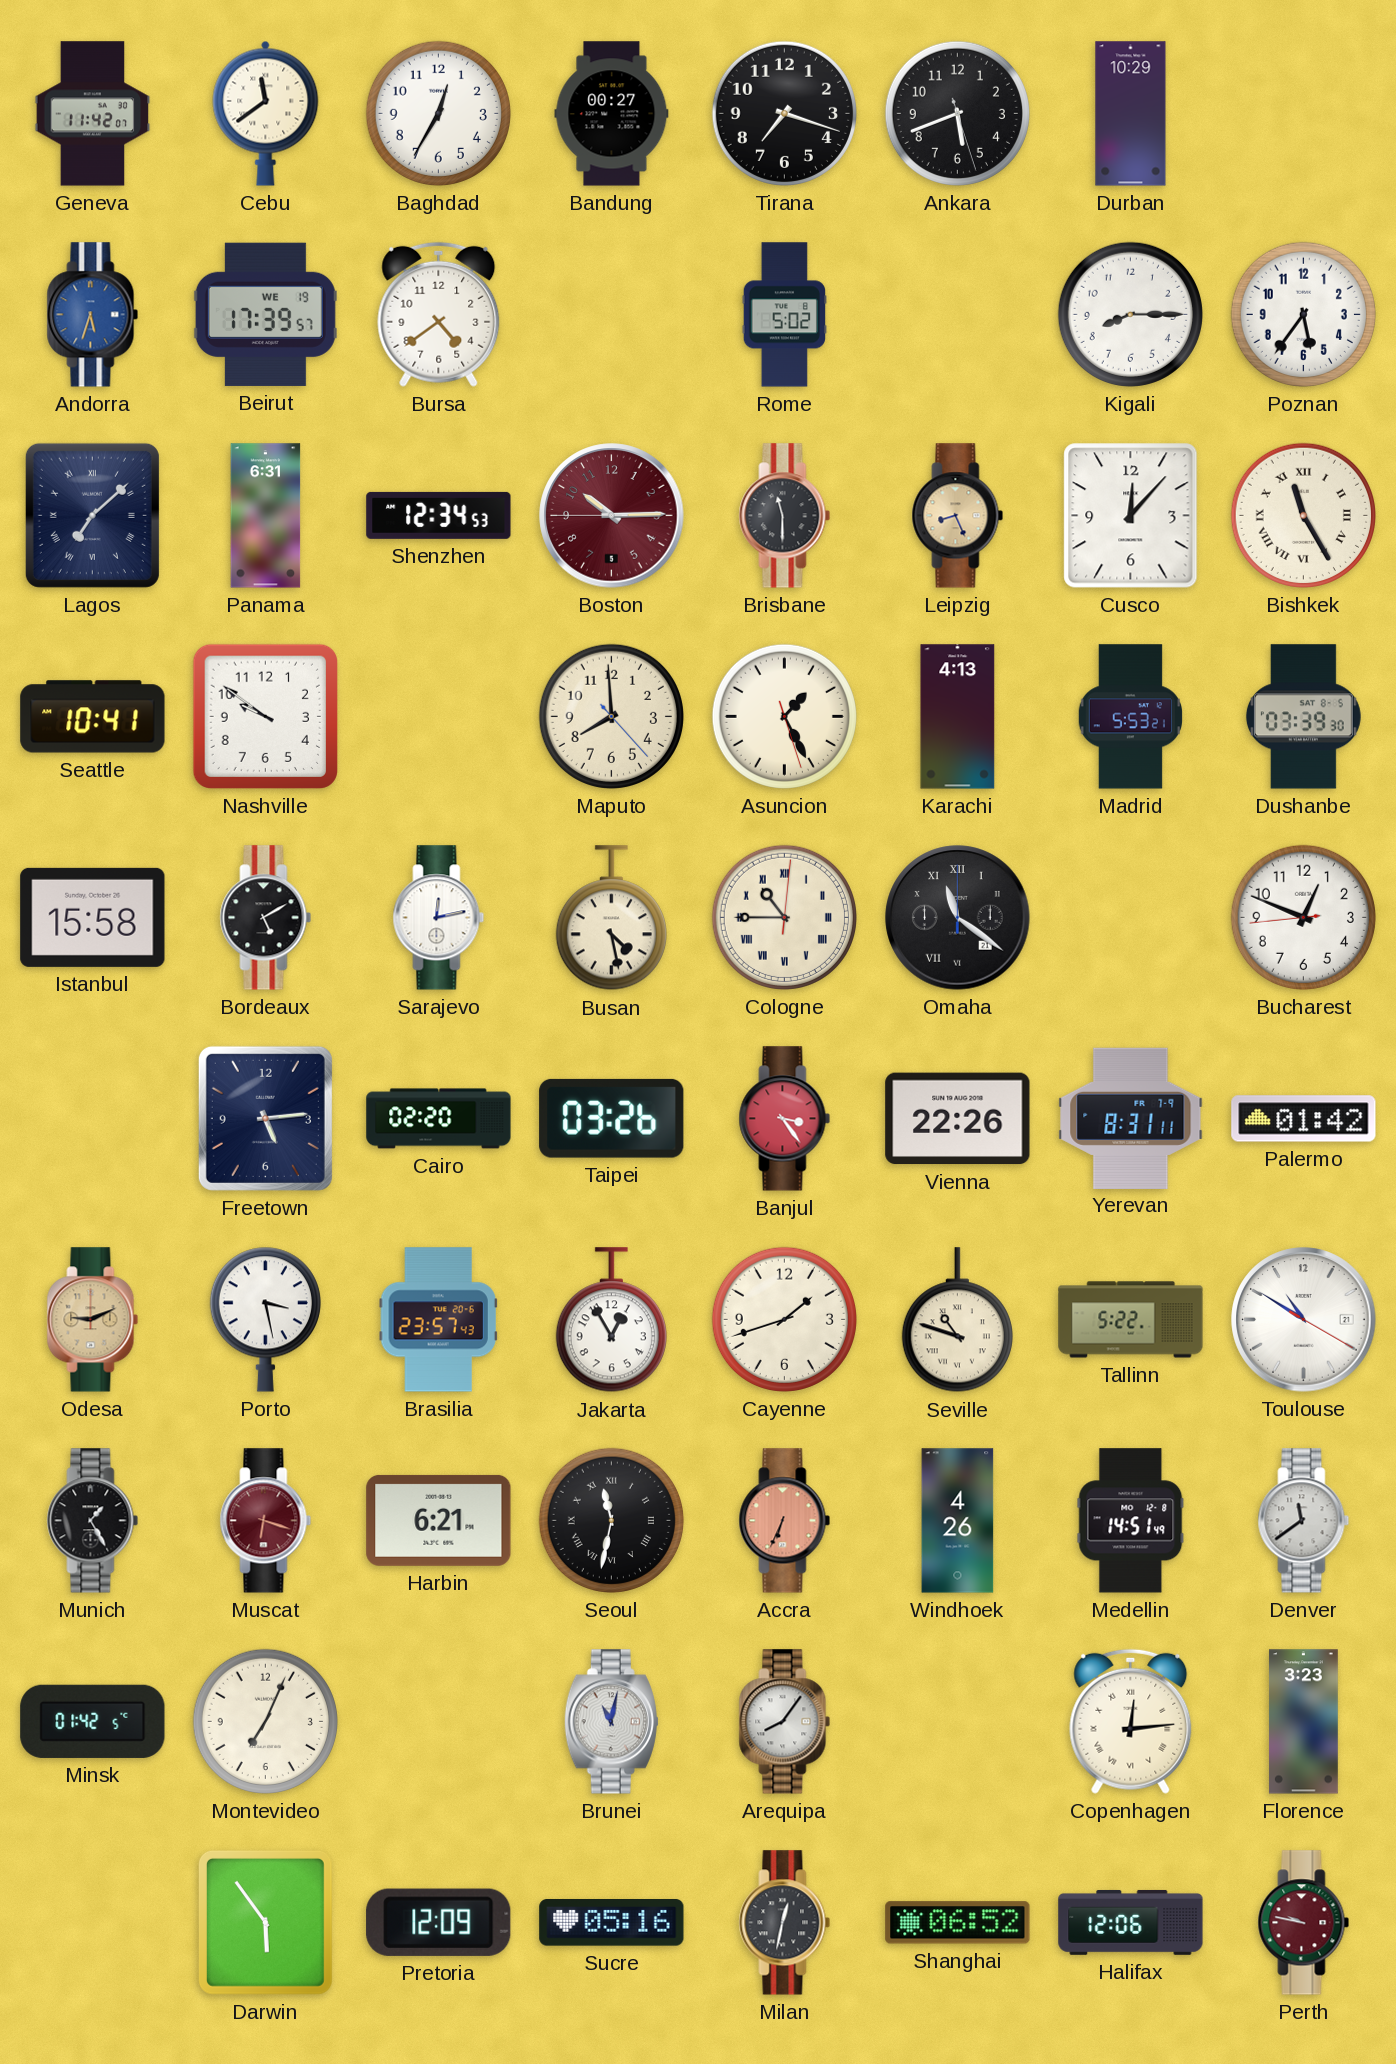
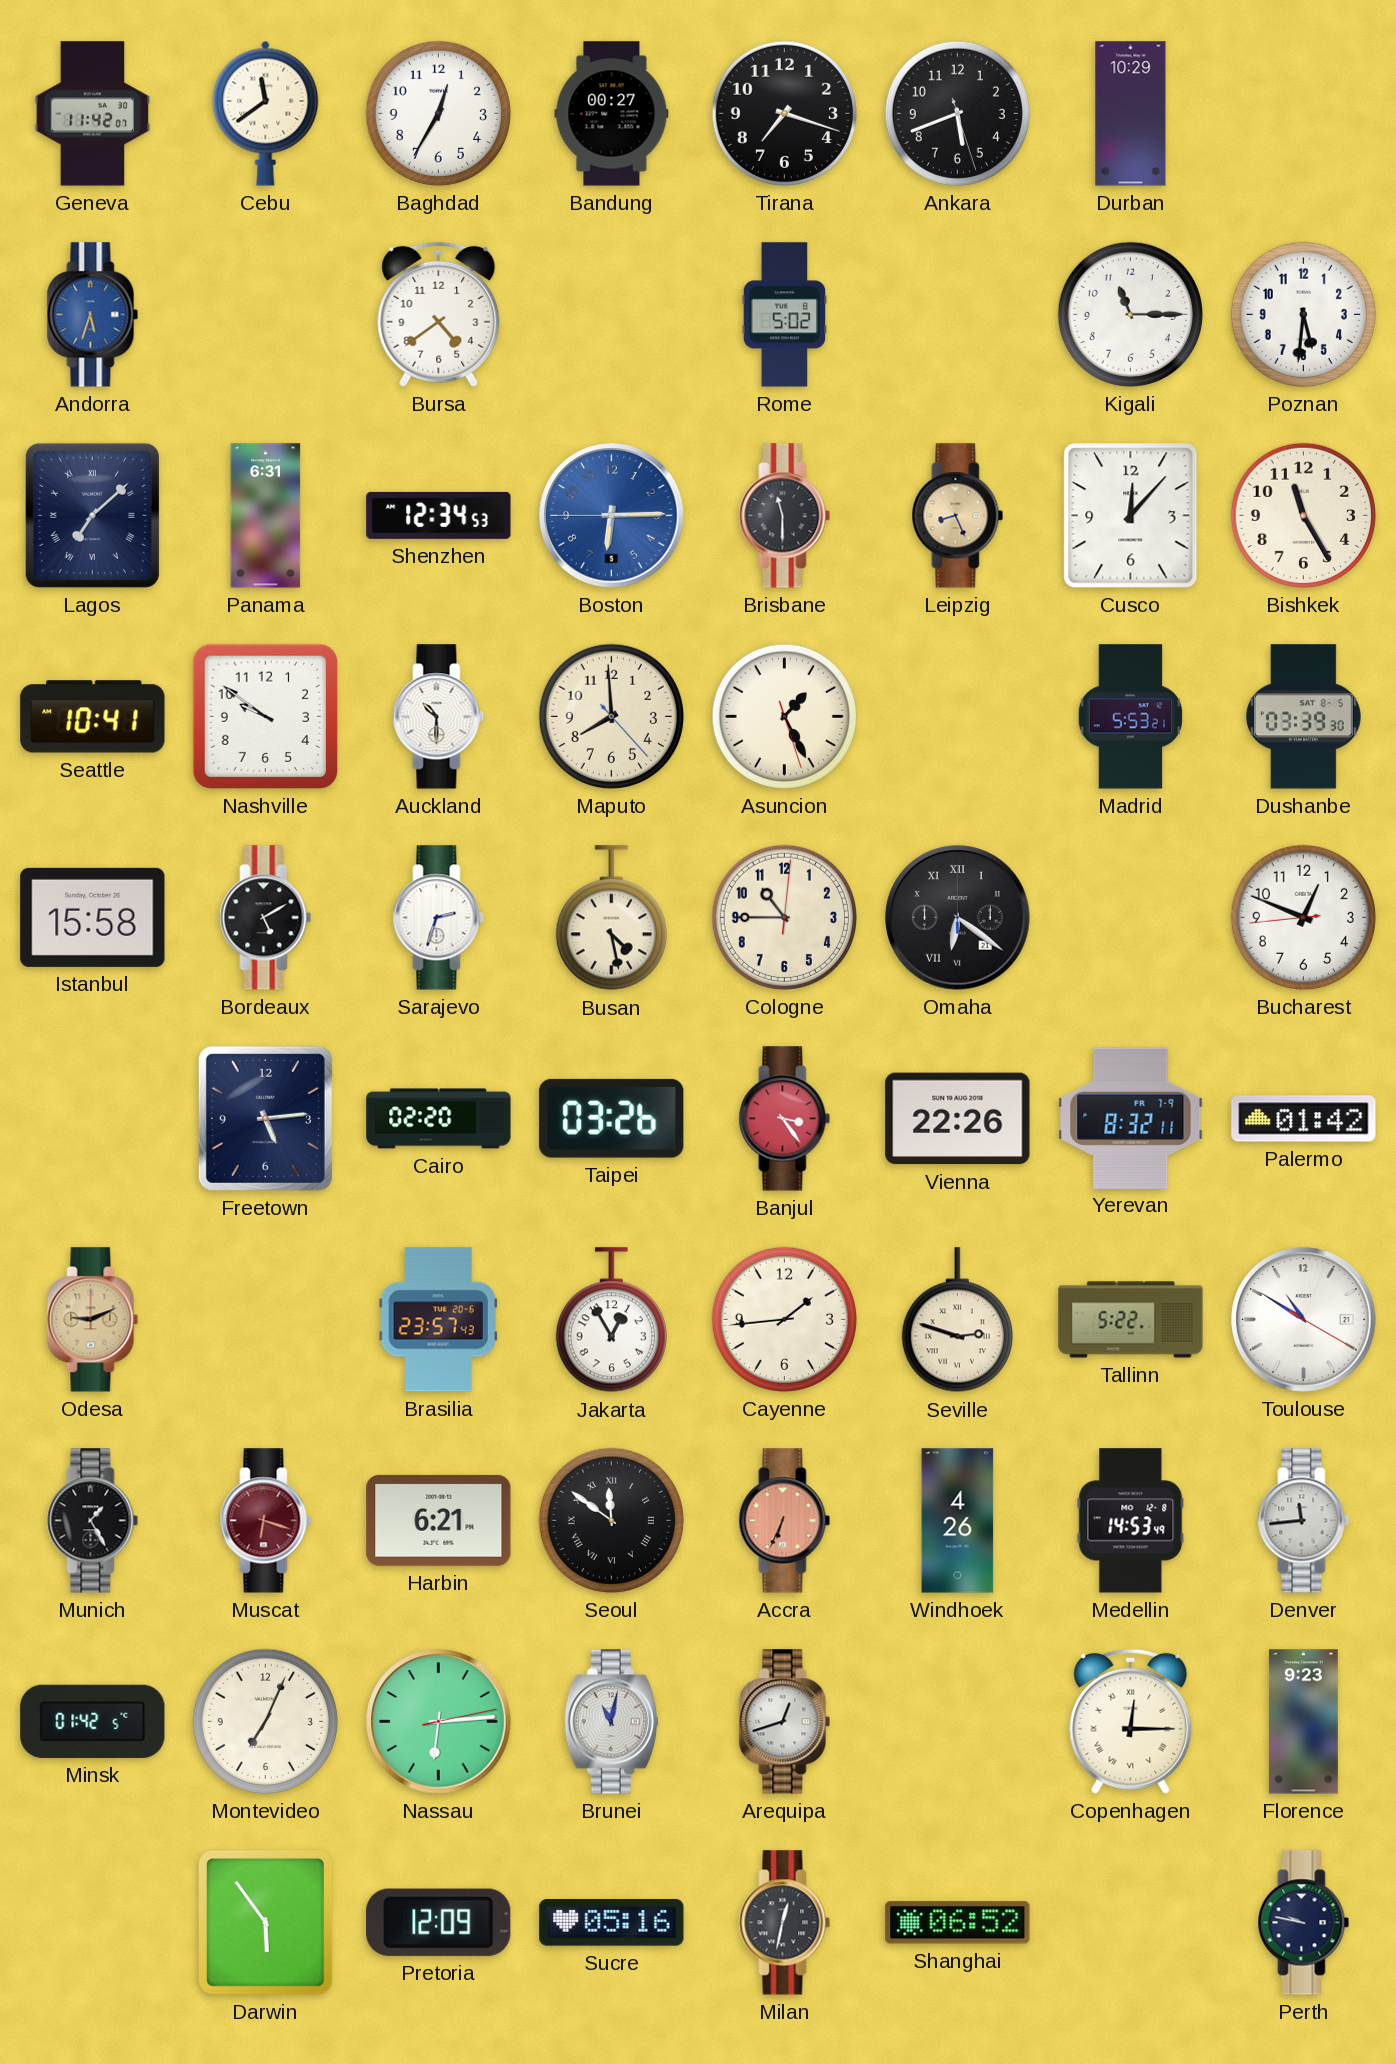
Beirut: 17:39 -> none (265, 314)
Kigali: 8:15 -> 11:15 (1130, 314)
Poznan: 5:36 -> 5:31 (1303, 314)
Boston: 10:14 -> 6:14 (612, 516)
Boston dial: burgundy -> blue (612, 516)
Bishkek numerals: Roman -> Arabic (1303, 515)
Auckland: none -> 10:30 (439, 717)
Karachi: 4:13 -> none (958, 717)
Sarajevo: 12:13 -> 2:33 (439, 918)
Cologne numerals: Roman -> Arabic (784, 917)
Omaha: 11:21 -> 6:21 (958, 918)
Yerevan: 8:31 -> 8:32 (1131, 1118)
Porto: 3:28 -> none (265, 1319)
Cayenne: 1:42 -> 1:44 (784, 1319)
Seville: 10:48 -> 2:48 (957, 1320)
Seoul: 11:32 -> 11:51 (611, 1520)
Medellin: 14:51 -> 14:53 (1131, 1521)
Denver: 11:39 -> 11:44 (1304, 1521)
Nassau: none -> 6:14 (439, 1722)
Arequipa: 8:06 -> 12:42 (785, 1722)
Copenhagen: 12:14 -> 12:15 (1131, 1721)
Florence: 3:23 -> 9:23 (1303, 1722)
Halifax: 12:06 -> none (1131, 1922)
Perth dial: burgundy -> navy (1304, 1923)
